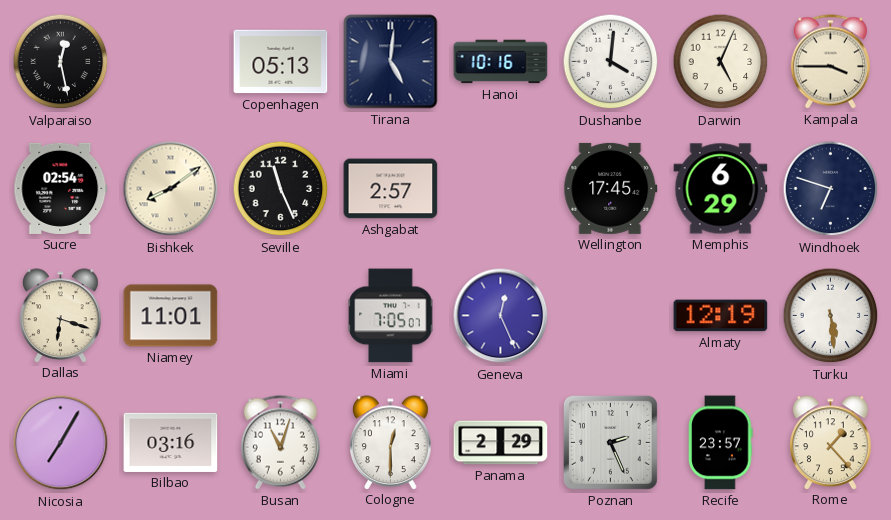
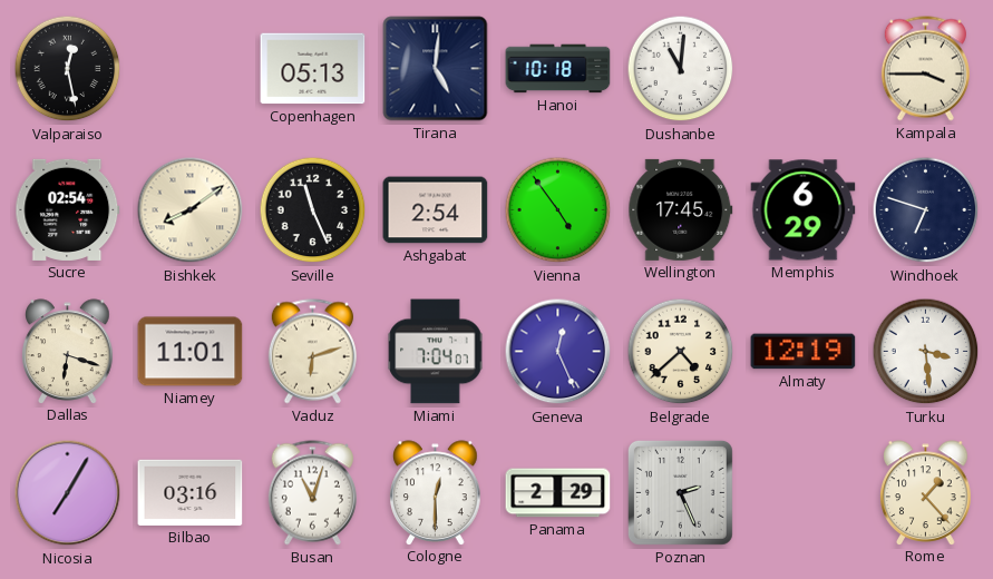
Hanoi: 10:16 -> 10:18 (558, 69)
Dushanbe: 4:01 -> 11:01 (681, 69)
Darwin: 5:04 -> none (721, 62)
Ashgabat: 2:57 -> 2:54 (436, 210)
Vienna: none -> 4:54 (558, 210)
Vaduz: none -> 6:12 (312, 352)
Miami: 7:05 -> 7:04 (436, 352)
Belgrade: none -> 4:38 (681, 352)
Turku: 5:29 -> 3:29 (926, 352)
Recife: 23:57 -> none (721, 443)
